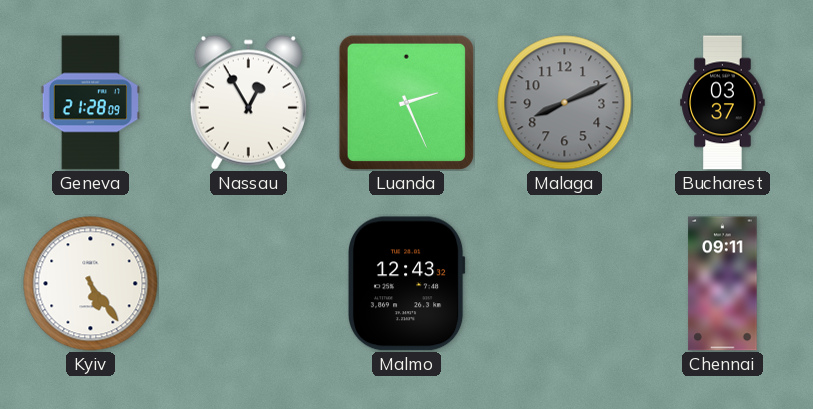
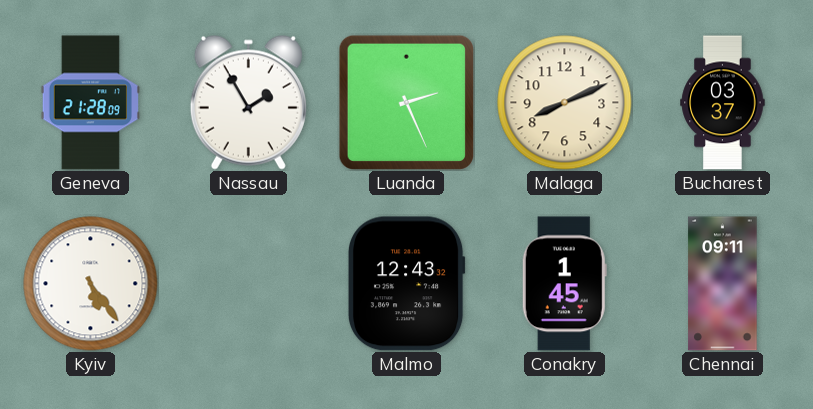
Nassau: 12:55 -> 1:55 (248, 102)
Malaga dial: grey -> cream (565, 103)
Conakry: none -> 1:45 (564, 284)
